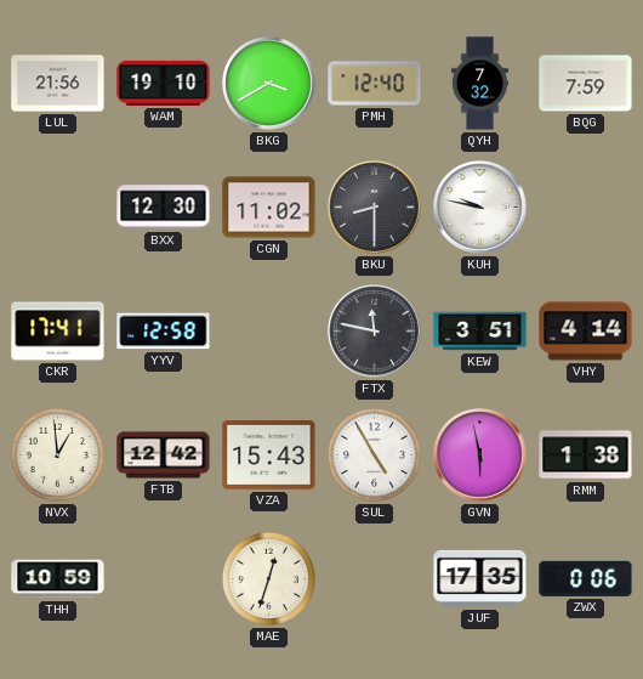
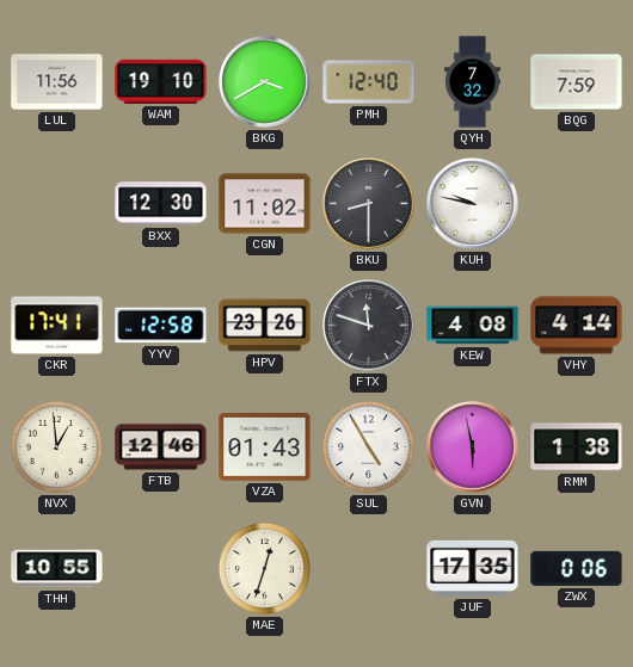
LUL: 21:56 -> 11:56 (57, 82)
HPV: none -> 23:26 (265, 326)
FTX: 11:47 -> 11:48 (369, 326)
KEW: 3:51 -> 4:08 (473, 326)
FTB: 12:42 -> 12:46 (161, 447)
VZA: 15:43 -> 01:43 (265, 447)
THH: 10:59 -> 10:55 (57, 569)
